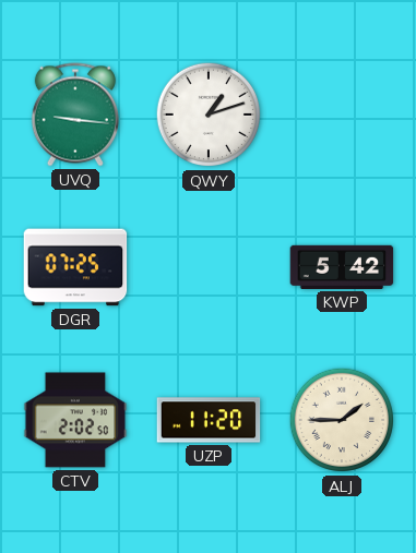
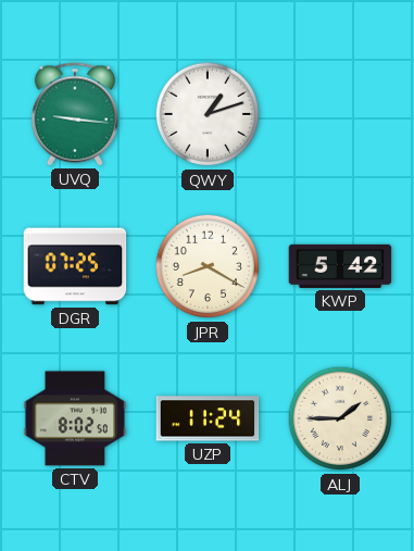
JPR: none -> 8:20 (208, 266)
CTV: 2:02 -> 8:02 (75, 418)
UZP: 11:20 -> 11:24 (208, 418)
